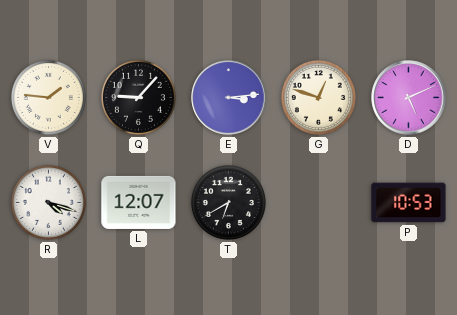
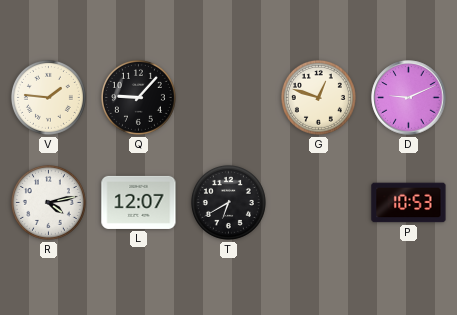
E: 3:14 -> none (229, 98)
D: 5:11 -> 9:11 (409, 98)
R: 4:18 -> 4:13 (48, 202)
